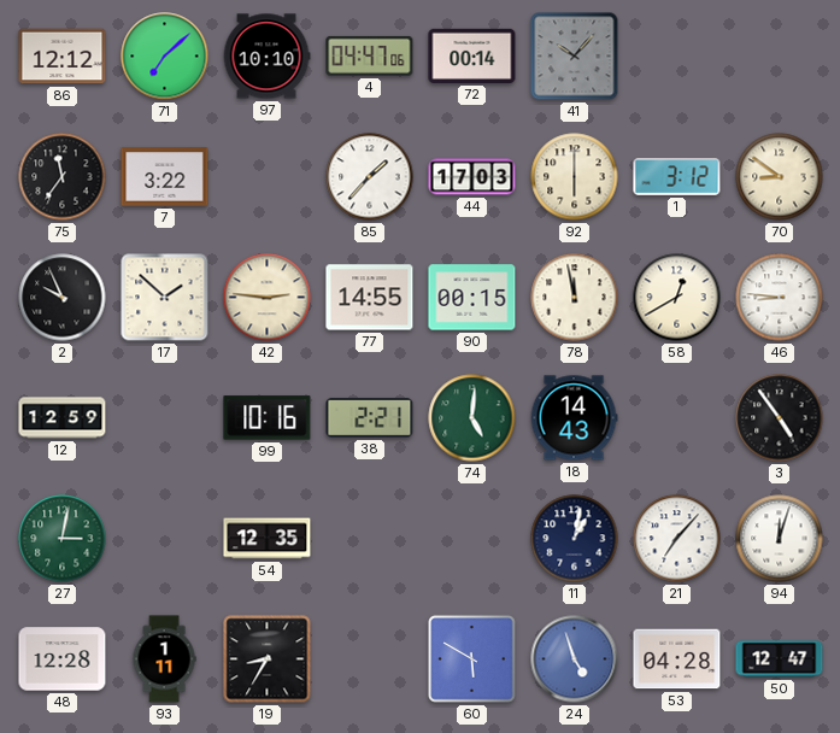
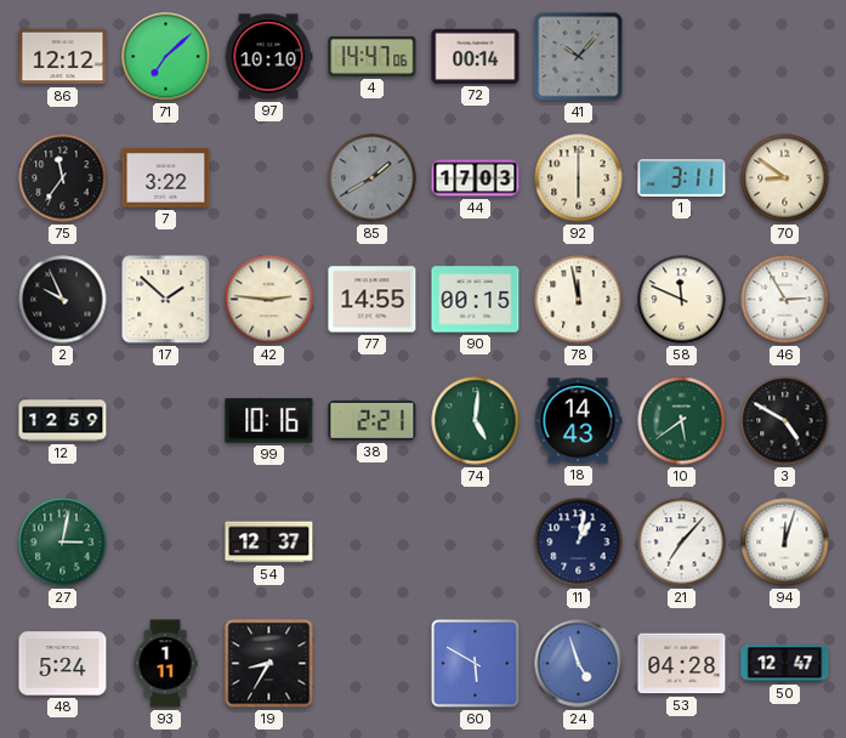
4: 04:47 -> 14:47 (373, 56)
85: 1:37 -> 1:40 (373, 178)
85 dial: white -> grey (373, 178)
1: 3:12 -> 3:11 (682, 178)
58: 12:40 -> 11:49 (682, 300)
46: 8:46 -> 2:55 (785, 300)
10: none -> 5:39 (682, 421)
3: 4:54 -> 4:50 (785, 421)
54: 12:35 -> 12:37 (269, 543)
48: 12:28 -> 5:24 (63, 664)
